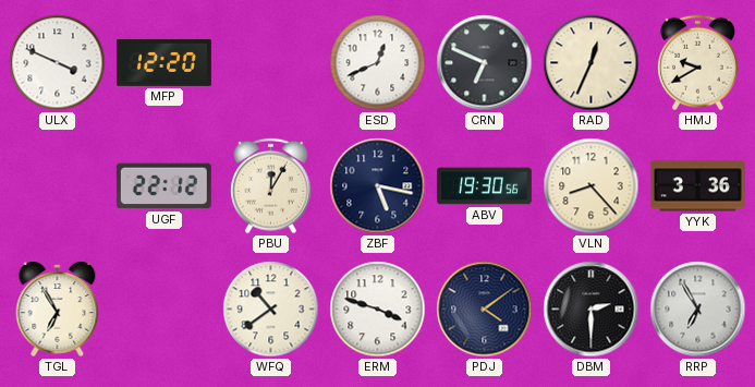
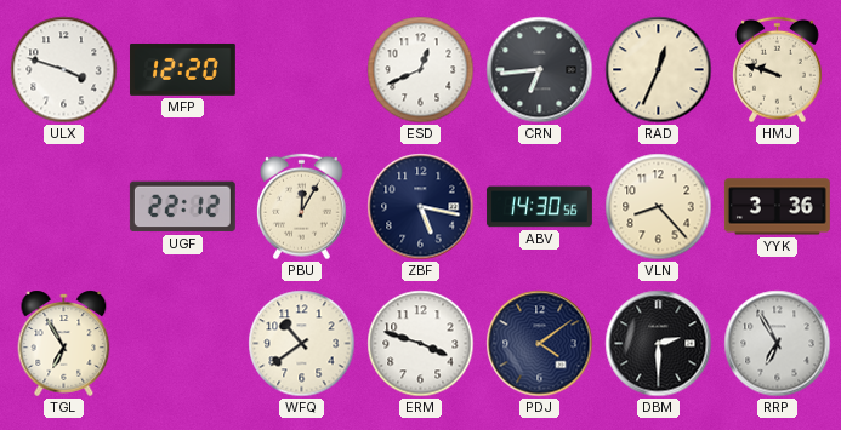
ULX: 3:49 -> 3:48 (64, 70)
CRN: 6:49 -> 6:44 (540, 70)
HMJ: 9:40 -> 9:48 (778, 70)
ABV: 19:30 -> 14:30 (539, 207)
